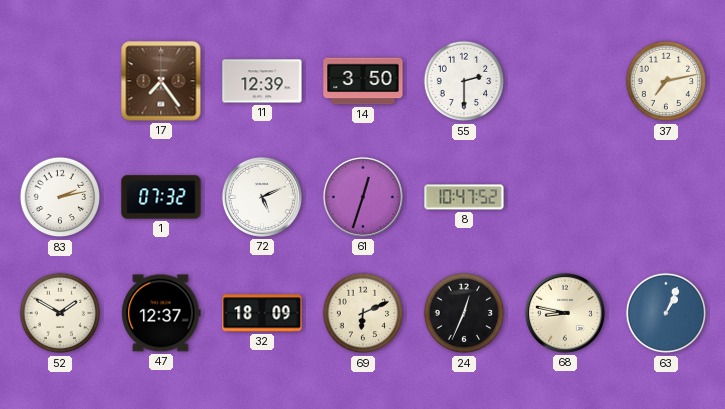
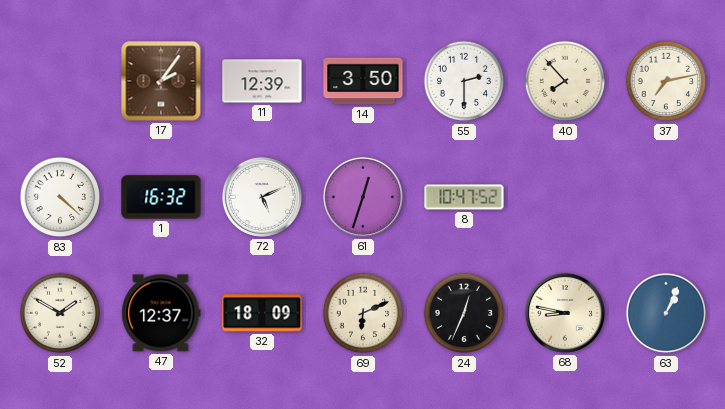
17: 7:24 -> 2:06 (161, 81)
40: none -> 7:53 (565, 81)
83: 2:13 -> 4:22 (60, 197)
1: 07:32 -> 16:32 (161, 197)
